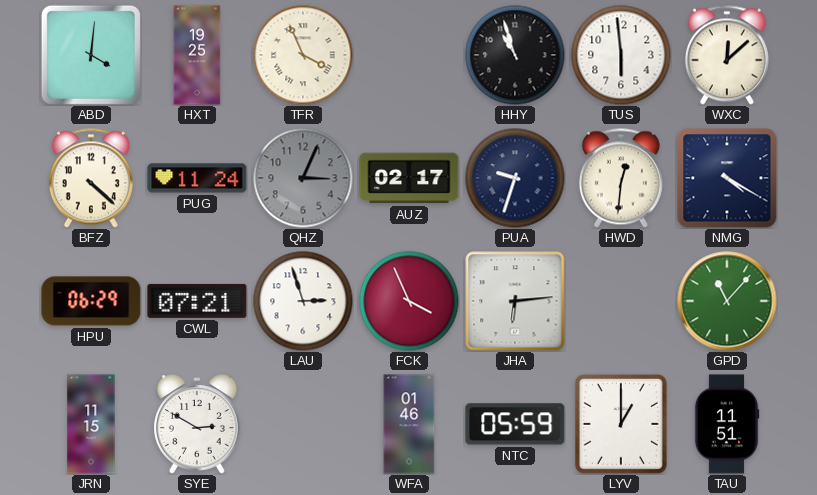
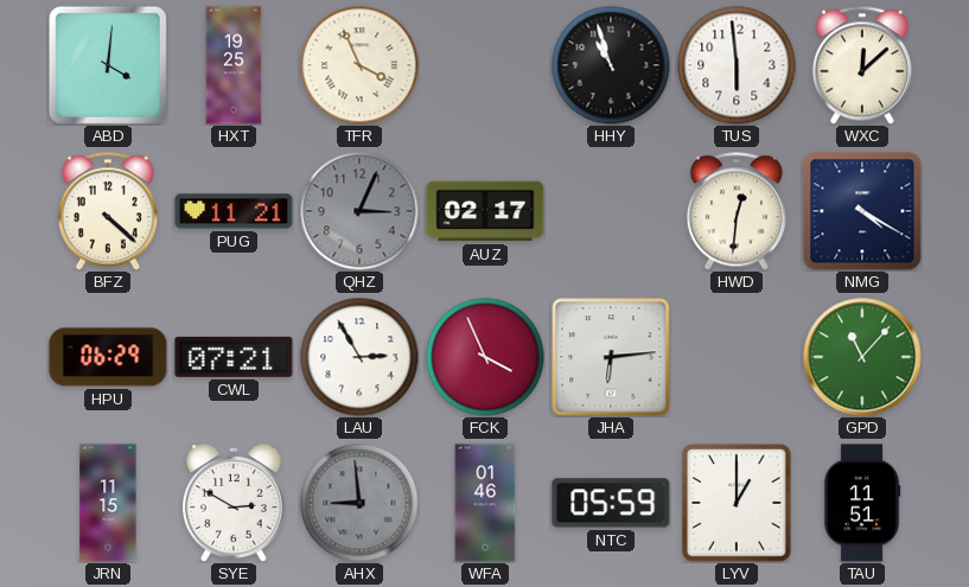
PUG: 11:24 -> 11:21 (234, 211)
PUA: 9:33 -> none (515, 178)
LAU: 2:57 -> 2:55 (359, 357)
AHX: none -> 8:59 (359, 503)
